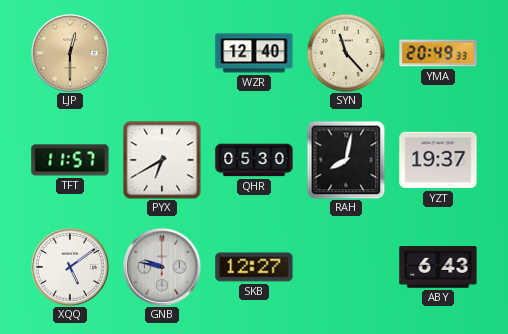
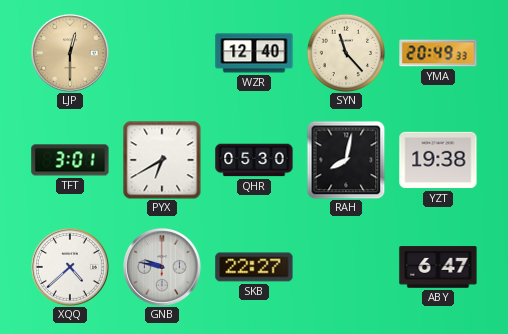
TFT: 11:57 -> 3:01 (70, 160)
YZT: 19:37 -> 19:38 (438, 160)
XQQ: 5:09 -> 4:38 (70, 267)
SKB: 12:27 -> 22:27 (254, 267)
ABY: 6:43 -> 6:47 (438, 267)
